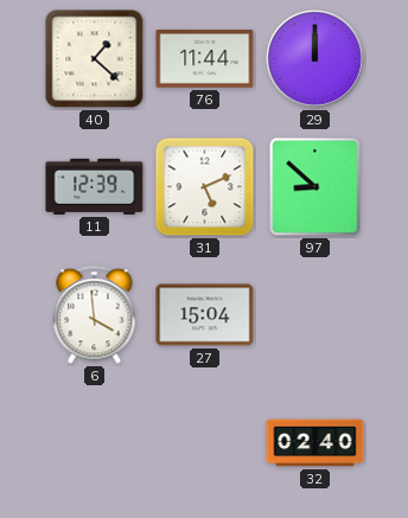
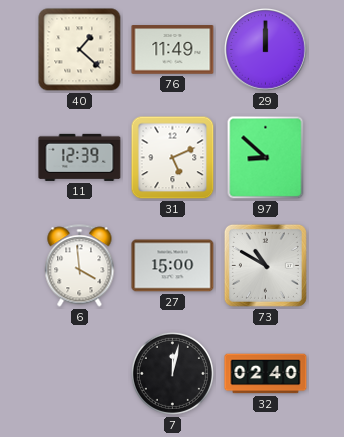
76: 11:44 -> 11:49 (173, 50)
27: 15:04 -> 15:00 (173, 266)
73: none -> 10:50 (265, 265)
7: none -> 12:02 (172, 373)
